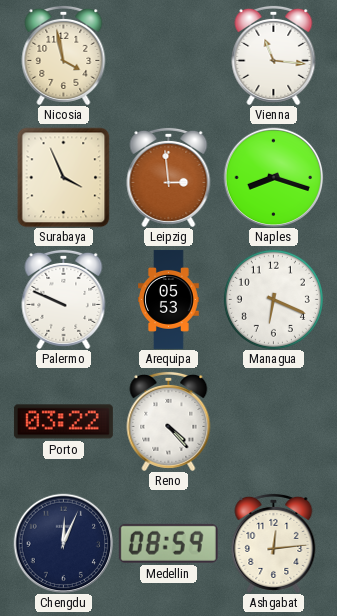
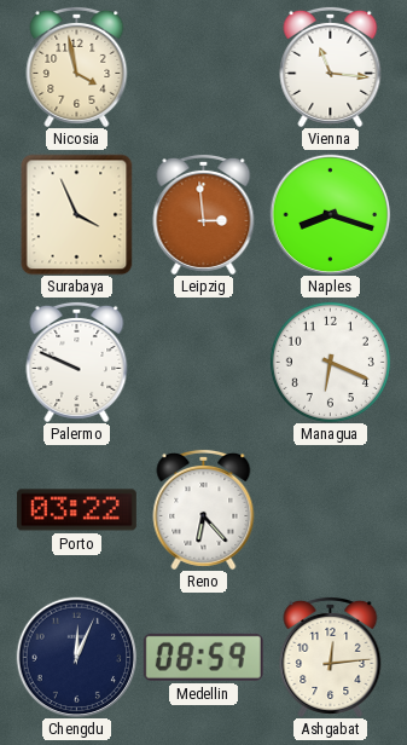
Arequipa: 05:53 -> none (169, 299)
Reno: 4:23 -> 6:23 (204, 509)
